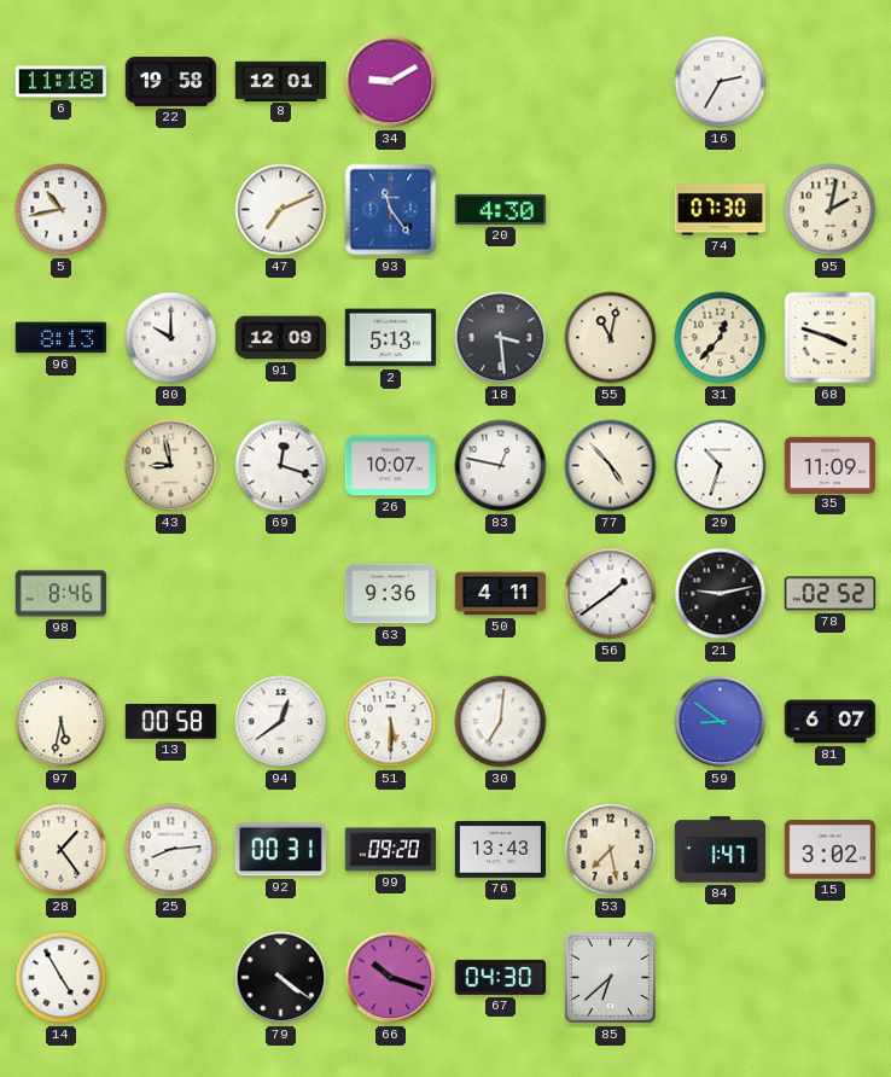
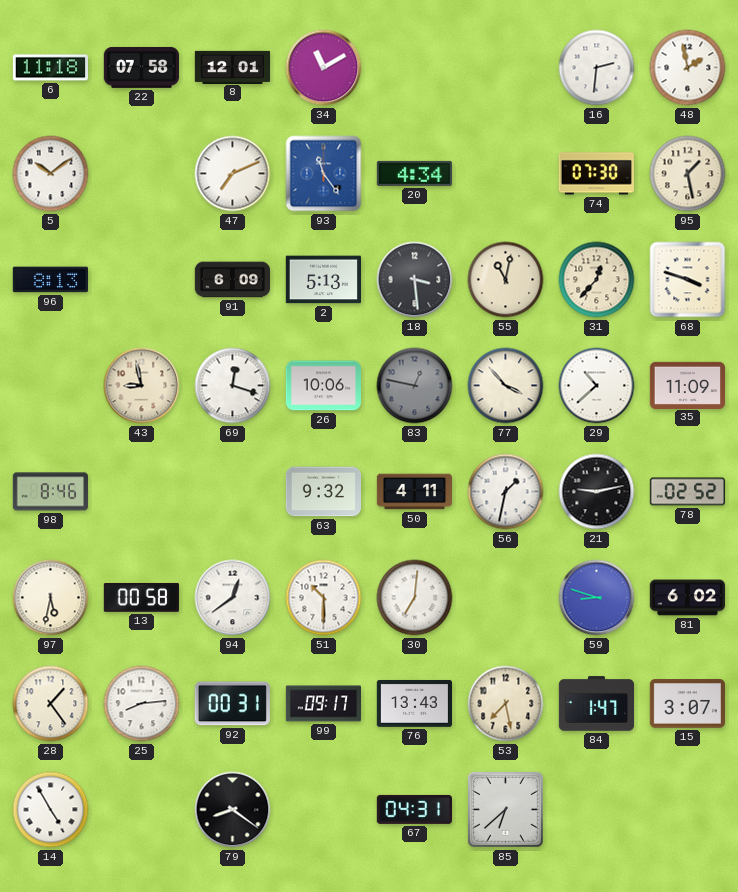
22: 19:58 -> 07:58 (141, 67)
34: 9:10 -> 11:10 (324, 68)
16: 2:35 -> 2:31 (597, 68)
48: none -> 1:58 (688, 68)
5: 10:43 -> 10:09 (51, 174)
20: 4:30 -> 4:34 (414, 173)
95: 2:02 -> 1:28 (688, 174)
80: 10:00 -> none (171, 338)
91: 12:09 -> 6:09 (232, 280)
26: 10:07 -> 10:06 (323, 386)
83 dial: white -> grey (415, 386)
77: 4:53 -> 3:53 (506, 386)
29: 10:33 -> 10:38 (597, 386)
63: 9:36 -> 9:32 (323, 492)
56: 1:39 -> 1:32 (506, 492)
51: 5:30 -> 10:30 (324, 598)
59: 8:51 -> 8:48 (597, 598)
81: 6:07 -> 6:02 (687, 598)
99: 09:20 -> 09:17 (323, 704)
15: 3:02 -> 3:07 (687, 704)
79: 4:21 -> 8:21 (233, 810)
66: 10:18 -> none (391, 978)
67: 04:30 -> 04:31 (414, 809)
